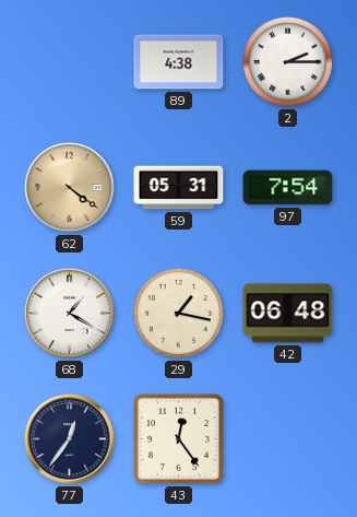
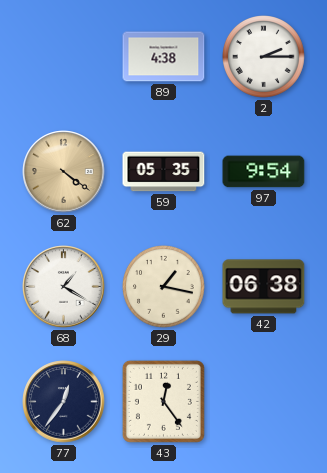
59: 05:31 -> 05:35 (164, 172)
97: 7:54 -> 9:54 (264, 172)
42: 06:48 -> 06:38 (264, 287)
